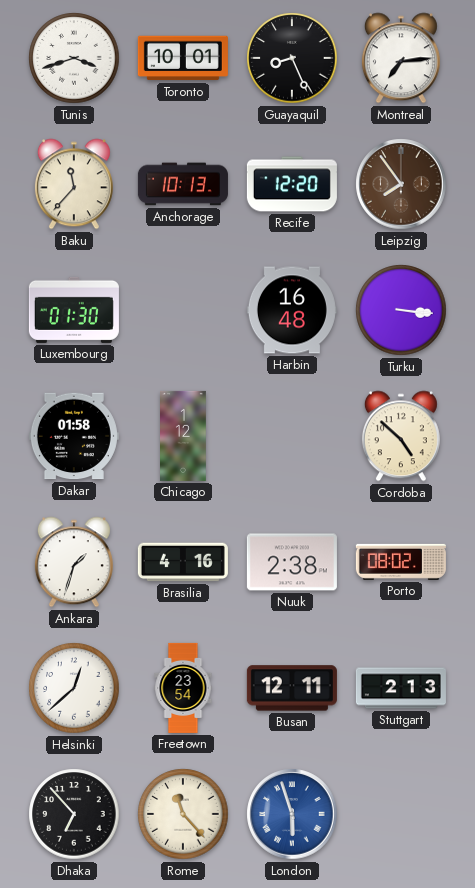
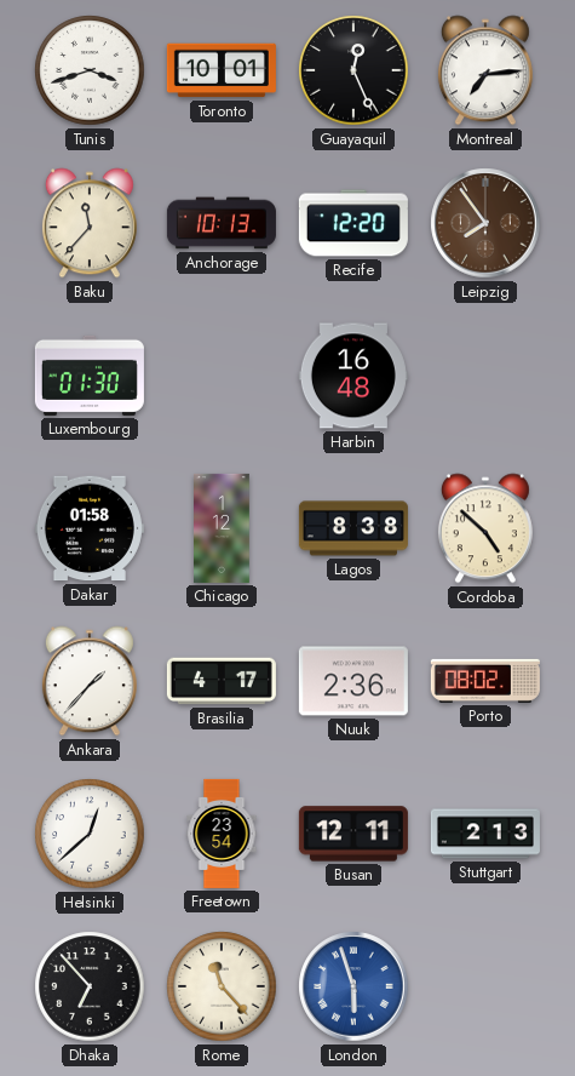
Guayaquil: 8:26 -> 12:26 (353, 70)
Turku: 3:16 -> none (401, 310)
Lagos: none -> 8:38 (353, 528)
Ankara: 1:33 -> 1:37 (90, 681)
Brasilia: 4:16 -> 4:17 (222, 681)
Nuuk: 2:38 -> 2:36 (353, 681)
